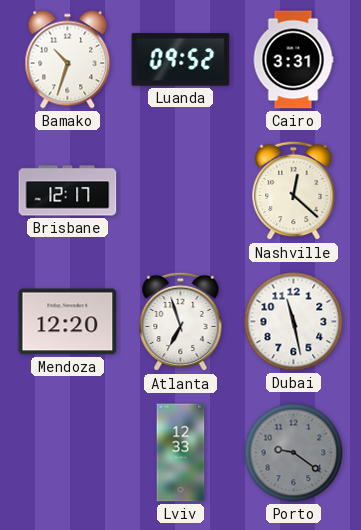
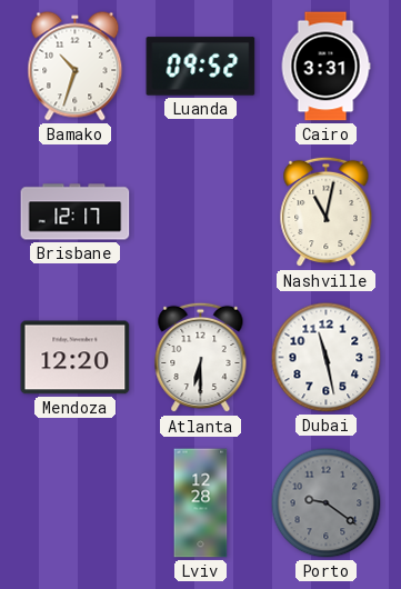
Nashville: 12:22 -> 11:02 (327, 212)
Atlanta: 6:57 -> 6:30 (201, 358)
Lviv: 12:33 -> 12:28 (201, 503)
